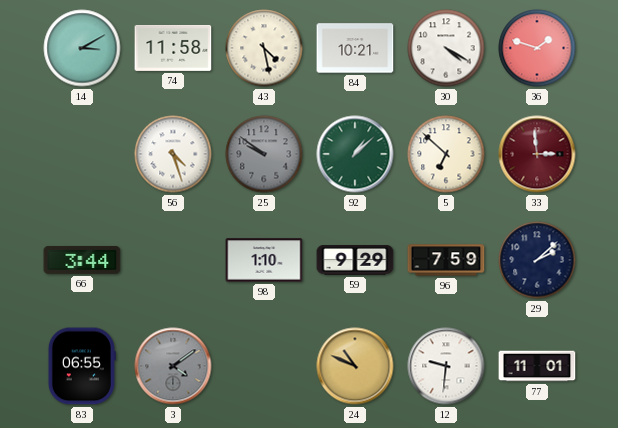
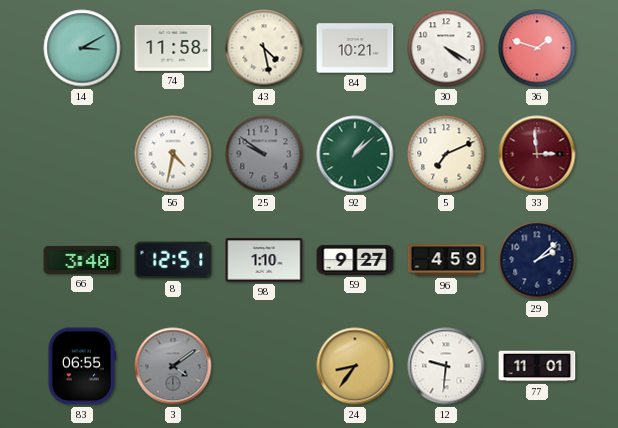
56: 4:27 -> 4:32 (173, 154)
5: 6:52 -> 7:11 (446, 154)
66: 3:44 -> 3:40 (82, 260)
8: none -> 12:51 (173, 260)
59: 9:29 -> 9:27 (355, 260)
96: 7:59 -> 4:59 (446, 260)
24: 10:49 -> 8:36 (355, 366)
